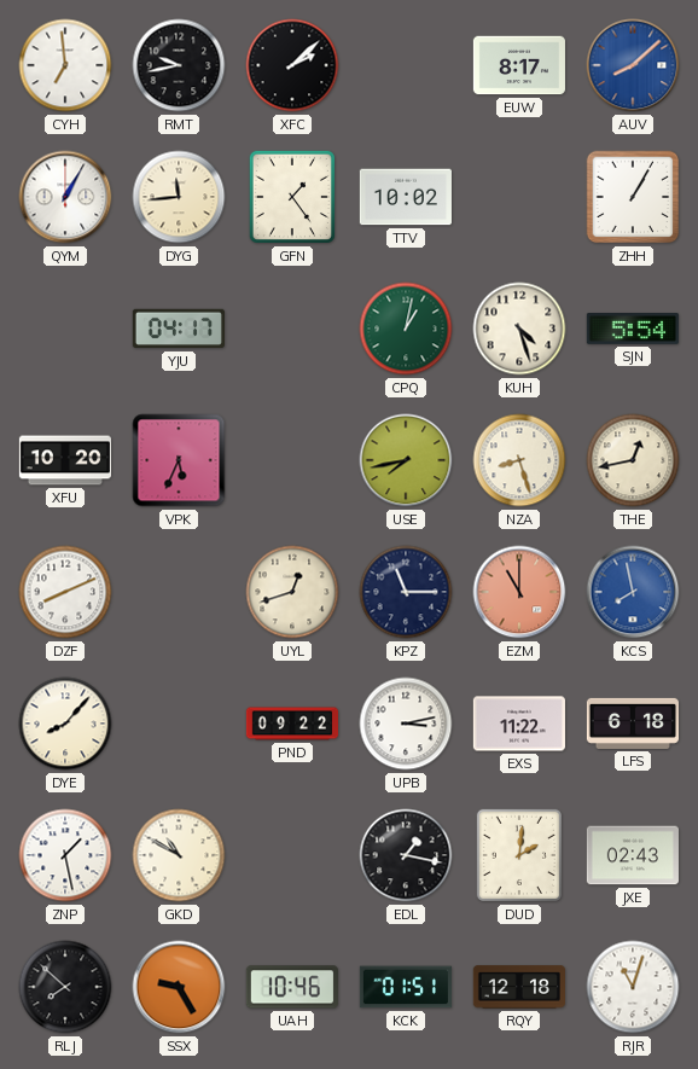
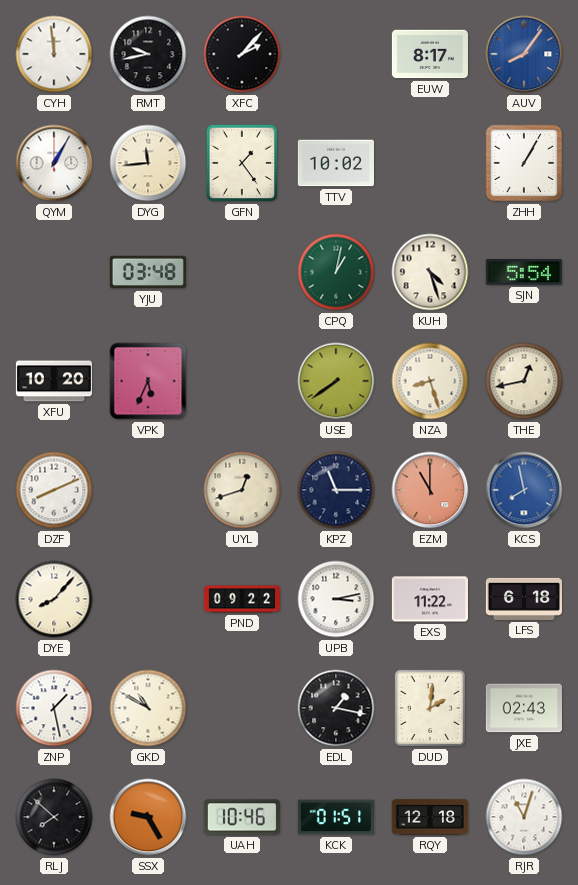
CYH: 6:59 -> 11:59 (54, 54)
XFC: 2:08 -> 2:07 (242, 54)
AUV: 8:08 -> 8:06 (524, 54)
YJU: 04:17 -> 03:48 (148, 272)
USE: 7:43 -> 7:39 (336, 381)
